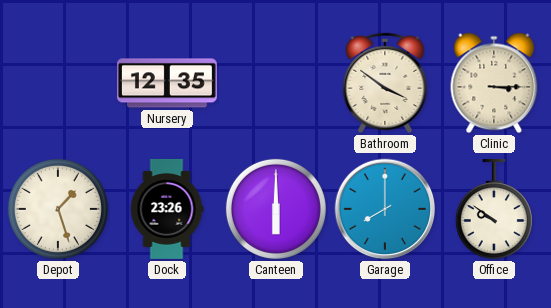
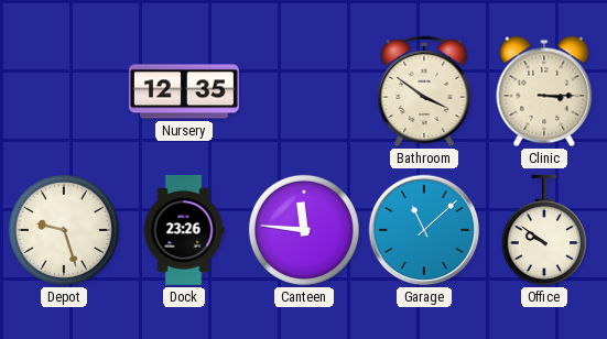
Depot: 1:27 -> 9:27 (64, 230)
Canteen: 6:00 -> 11:46 (304, 230)
Garage: 8:00 -> 11:08 (424, 230)
